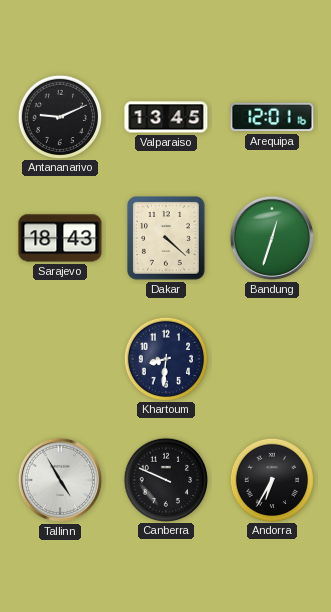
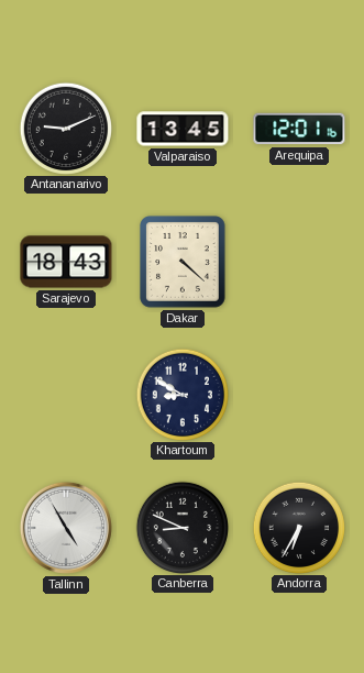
Bandung: 12:33 -> none (272, 238)
Khartoum: 8:31 -> 8:50 (181, 394)
Canberra: 9:49 -> 8:49 (181, 527)
